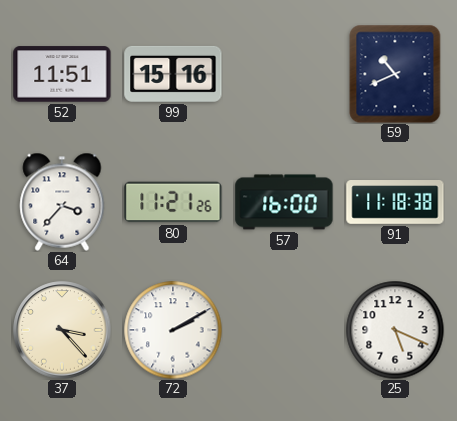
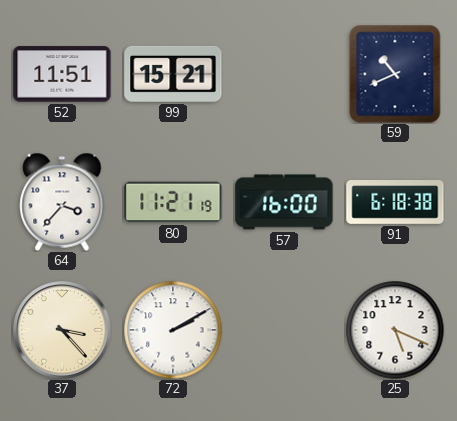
99: 15:16 -> 15:21 (173, 74)
80: 11:21:26 -> 11:21:19 (173, 202)
91: 11:18 -> 6:18 (395, 203)
